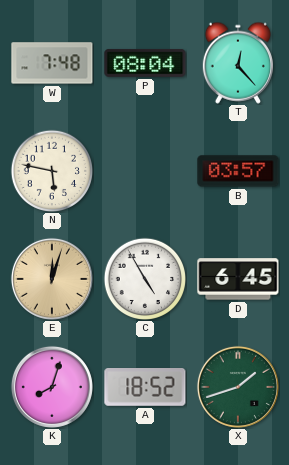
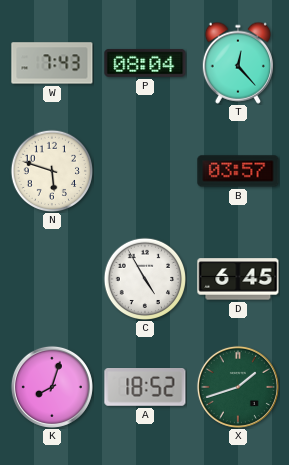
W: 7:48 -> 7:43 (52, 63)
N: 5:47 -> 5:48 (52, 171)
E: 12:03 -> none (52, 279)
